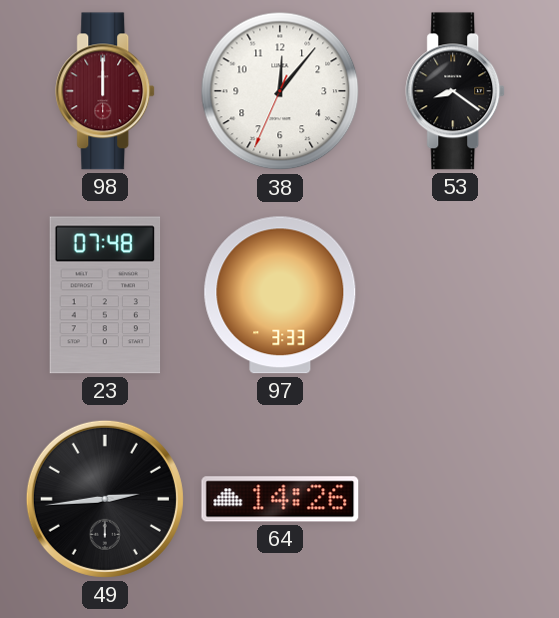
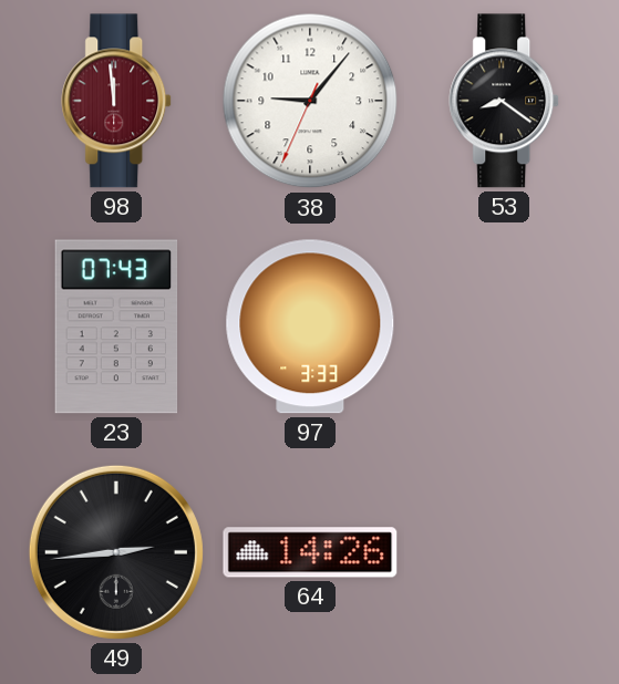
98: 12:00 -> 11:59 (117, 101)
38: 12:06 -> 9:06 (310, 101)
23: 07:48 -> 07:43 (116, 327)
